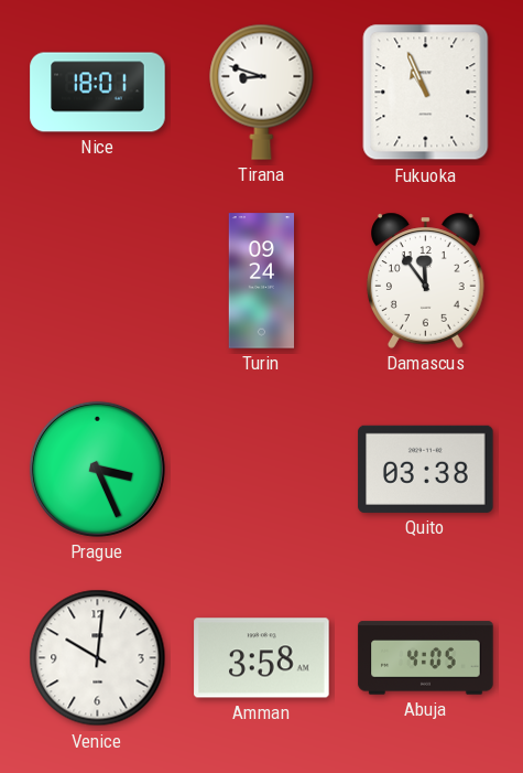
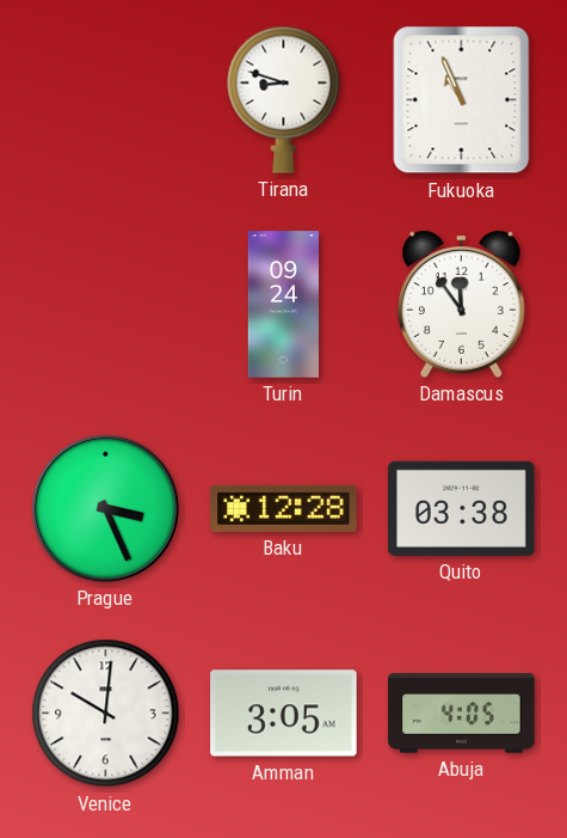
Nice: 18:01 -> none (98, 93)
Baku: none -> 12:28 (284, 508)
Amman: 3:58 -> 3:05 (284, 714)
